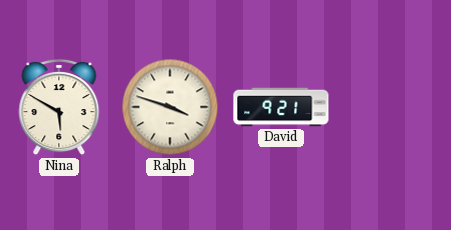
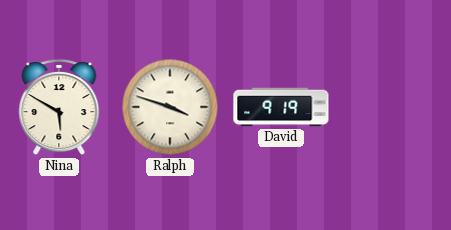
David: 9:21 -> 9:19 (281, 107)
